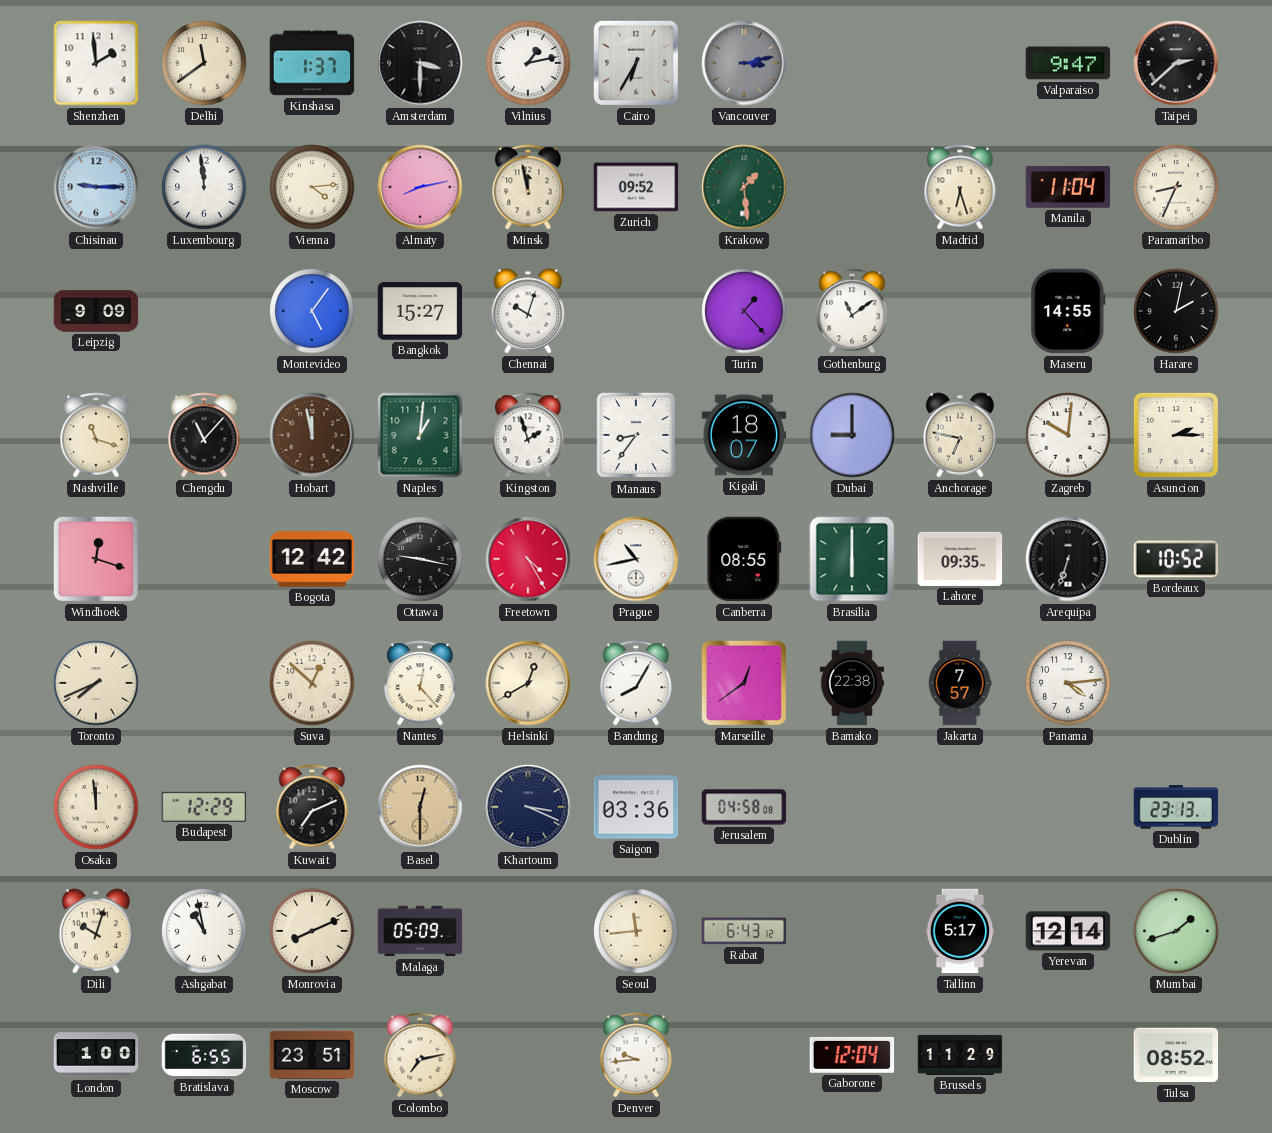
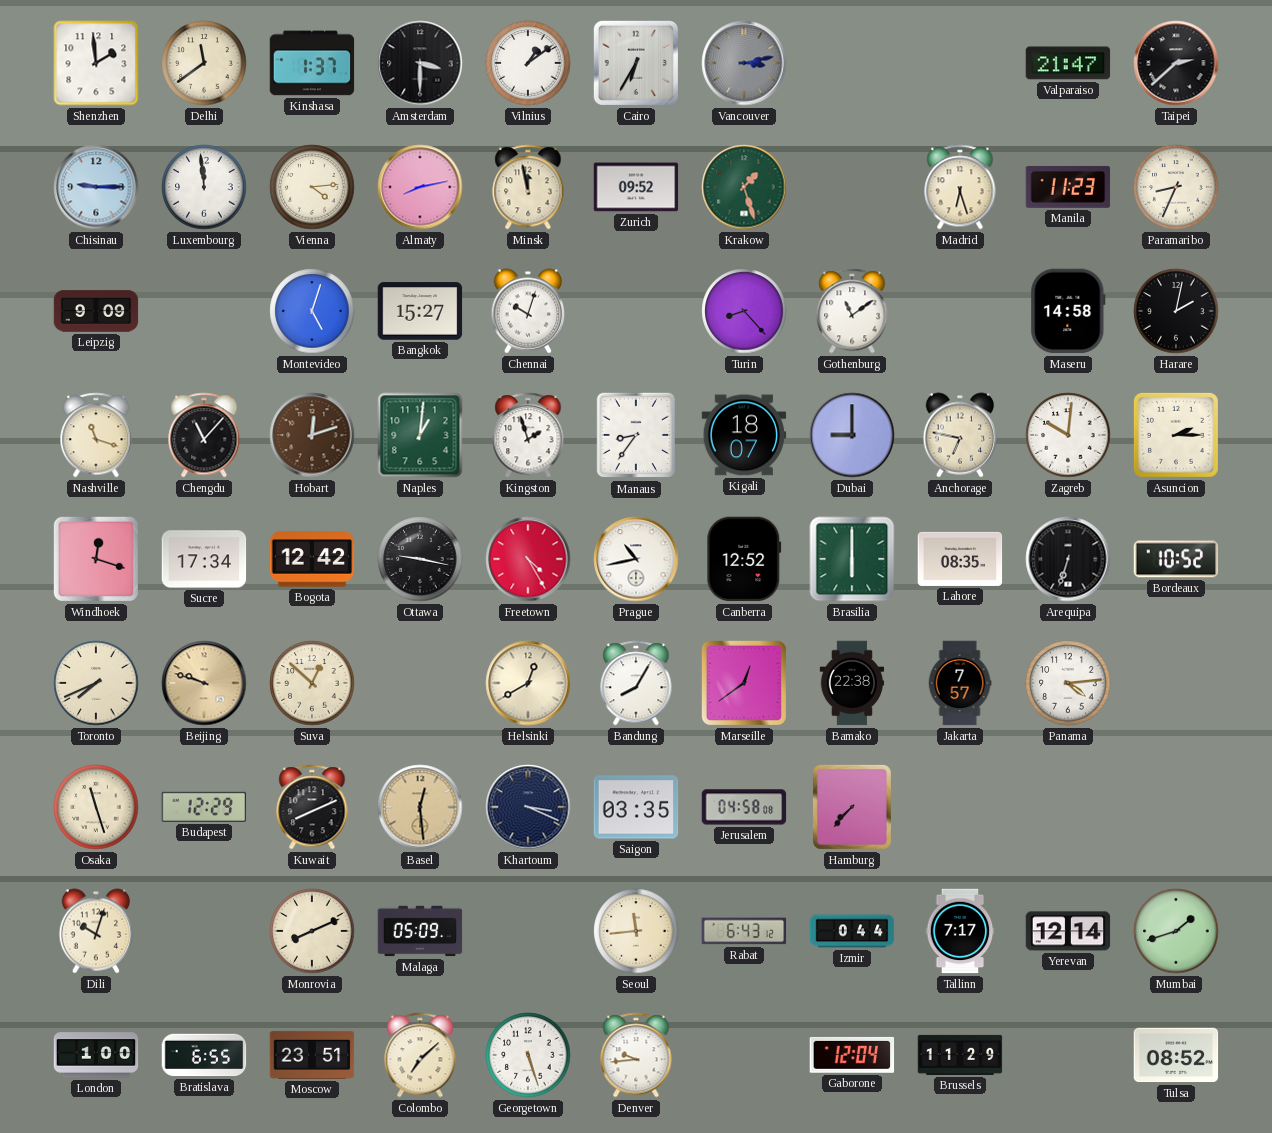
Vilnius: 1:13 -> 1:09 (528, 63)
Valparaiso: 9:47 -> 21:47 (1068, 63)
Krakow: 1:29 -> 1:27 (744, 187)
Manila: 11:04 -> 11:23 (1068, 187)
Montevideo: 5:06 -> 5:03 (312, 311)
Turin: 1:23 -> 8:23 (744, 311)
Maseru: 14:55 -> 14:58 (1068, 311)
Hobart: 11:58 -> 12:12 (312, 435)
Sucre: none -> 17:34 (204, 559)
Canberra: 08:55 -> 12:52 (744, 559)
Lahore: 09:35 -> 08:35 (960, 559)
Beijing: none -> 9:48 (204, 683)
Nantes: 12:23 -> none (420, 683)
Osaka: 11:59 -> 11:27 (96, 807)
Kuwait: 7:11 -> 8:11 (312, 807)
Basel: 12:30 -> 12:29 (420, 807)
Saigon: 03:36 -> 03:35 (636, 807)
Hamburg: none -> 7:37 (852, 807)
Dublin: 23:13 -> none (1176, 807)
Ashgabat: 10:58 -> none (204, 931)
Izmir: none -> 0:44 (852, 931)
Tallinn: 5:17 -> 7:17 (960, 931)
Colombo: 7:13 -> 7:08 (420, 1055)
Georgetown: none -> 5:27 (528, 1055)
